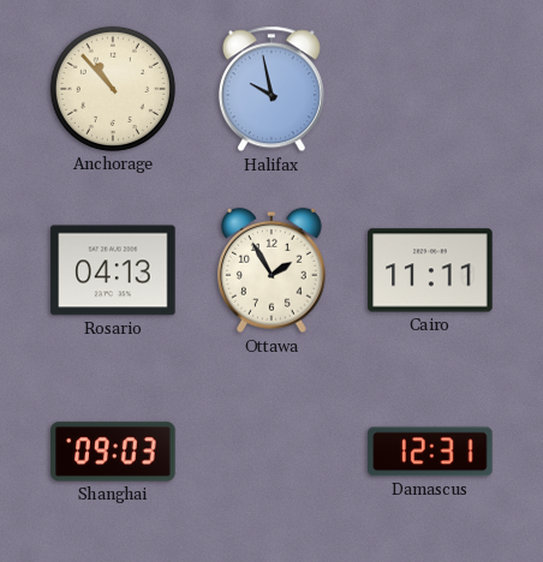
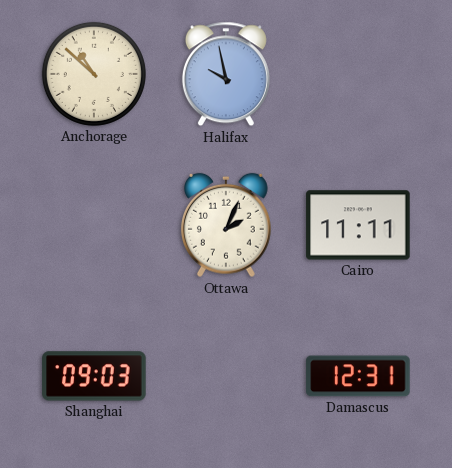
Anchorage: 10:53 -> 10:52 (94, 74)
Rosario: 04:13 -> none (113, 270)
Ottawa: 1:55 -> 2:04 (226, 225)
